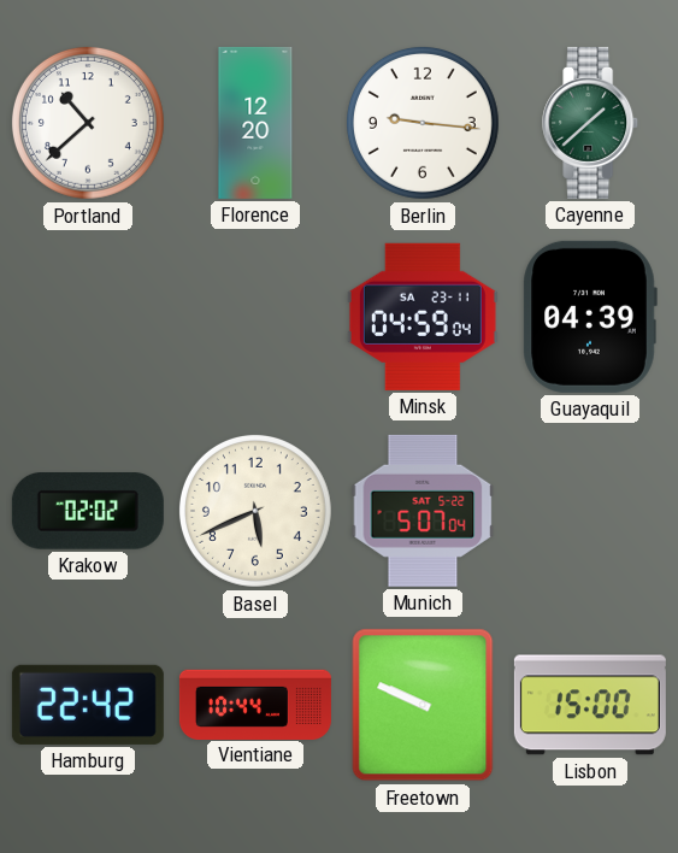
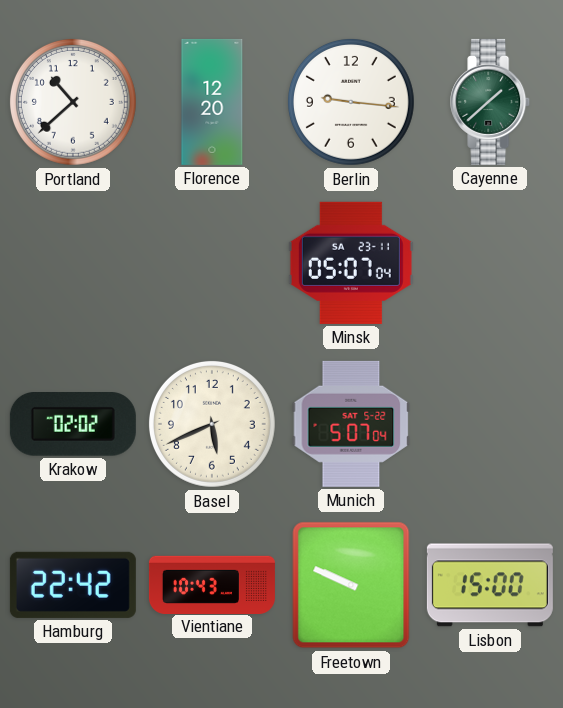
Minsk: 04:59 -> 05:07 (351, 263)
Guayaquil: 04:39 -> none (590, 317)
Vientiane: 10:44 -> 10:43 (212, 584)
